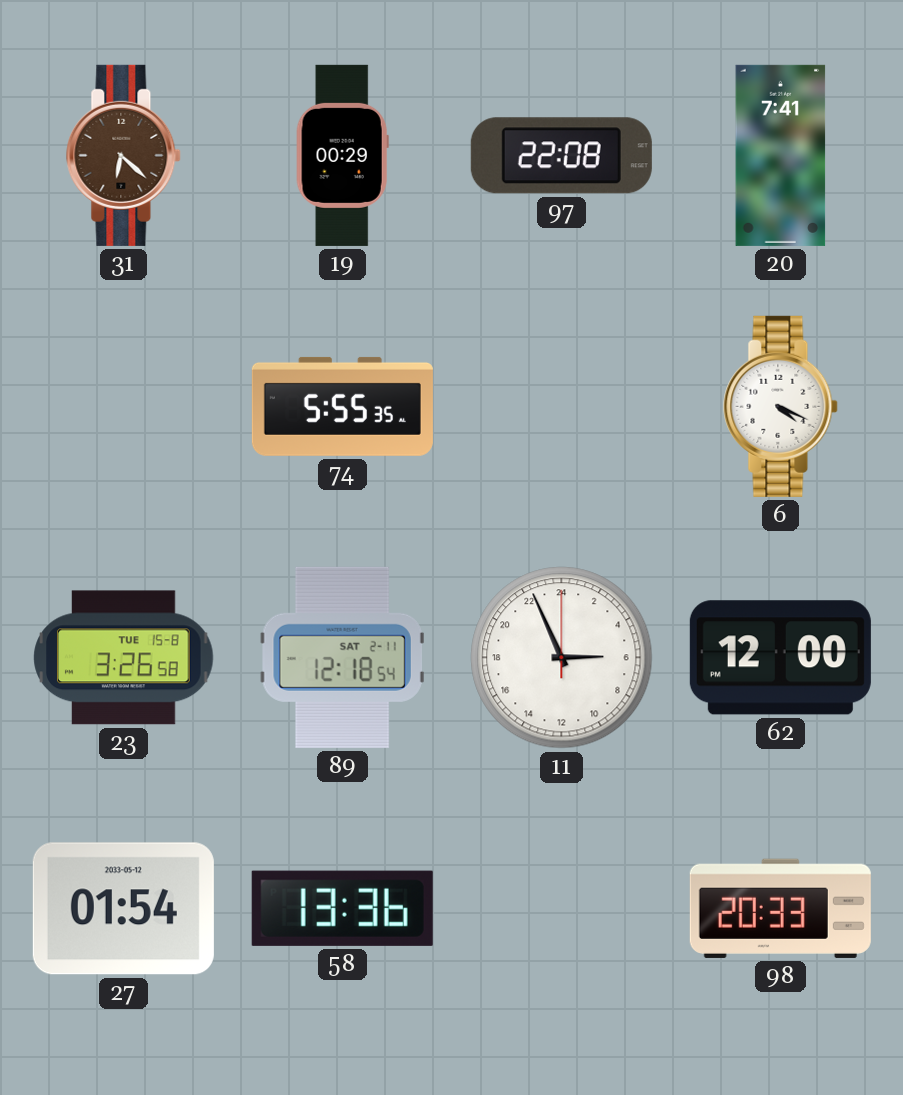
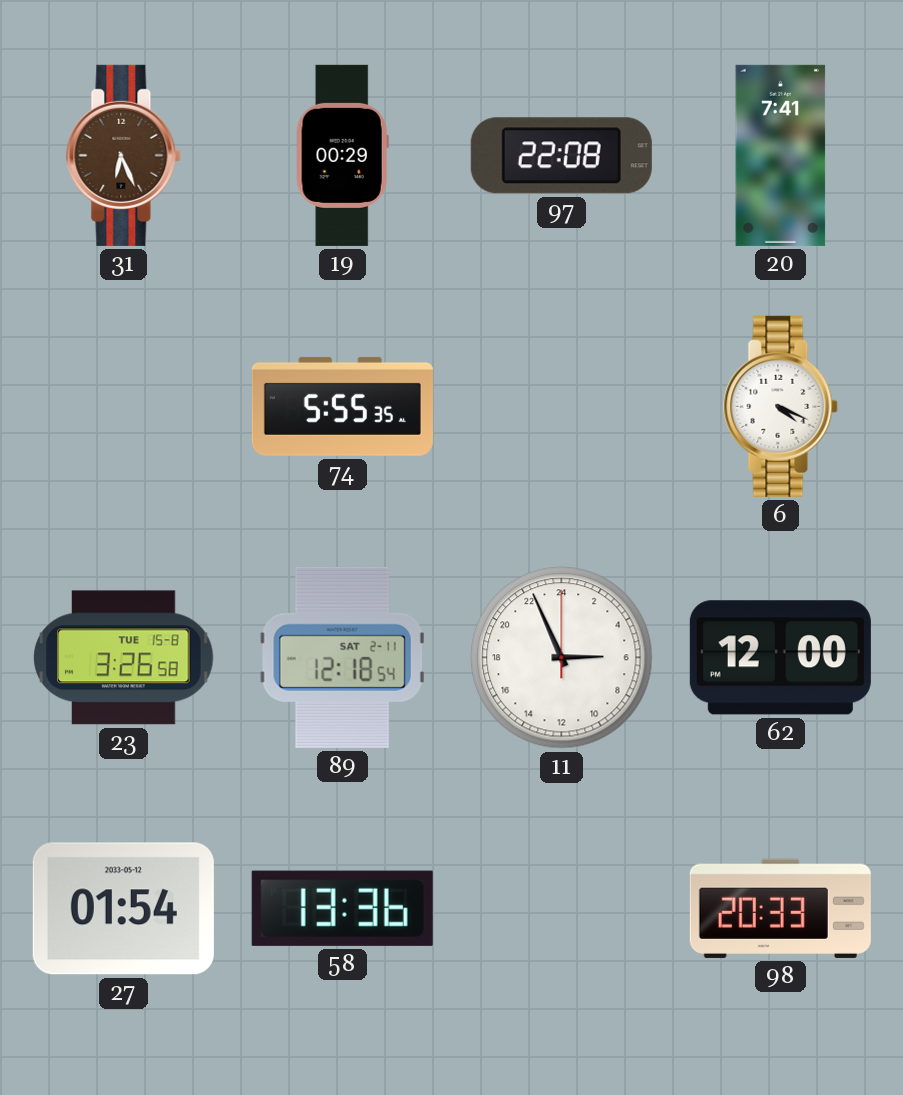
31: 6:22 -> 6:26 (124, 155)
